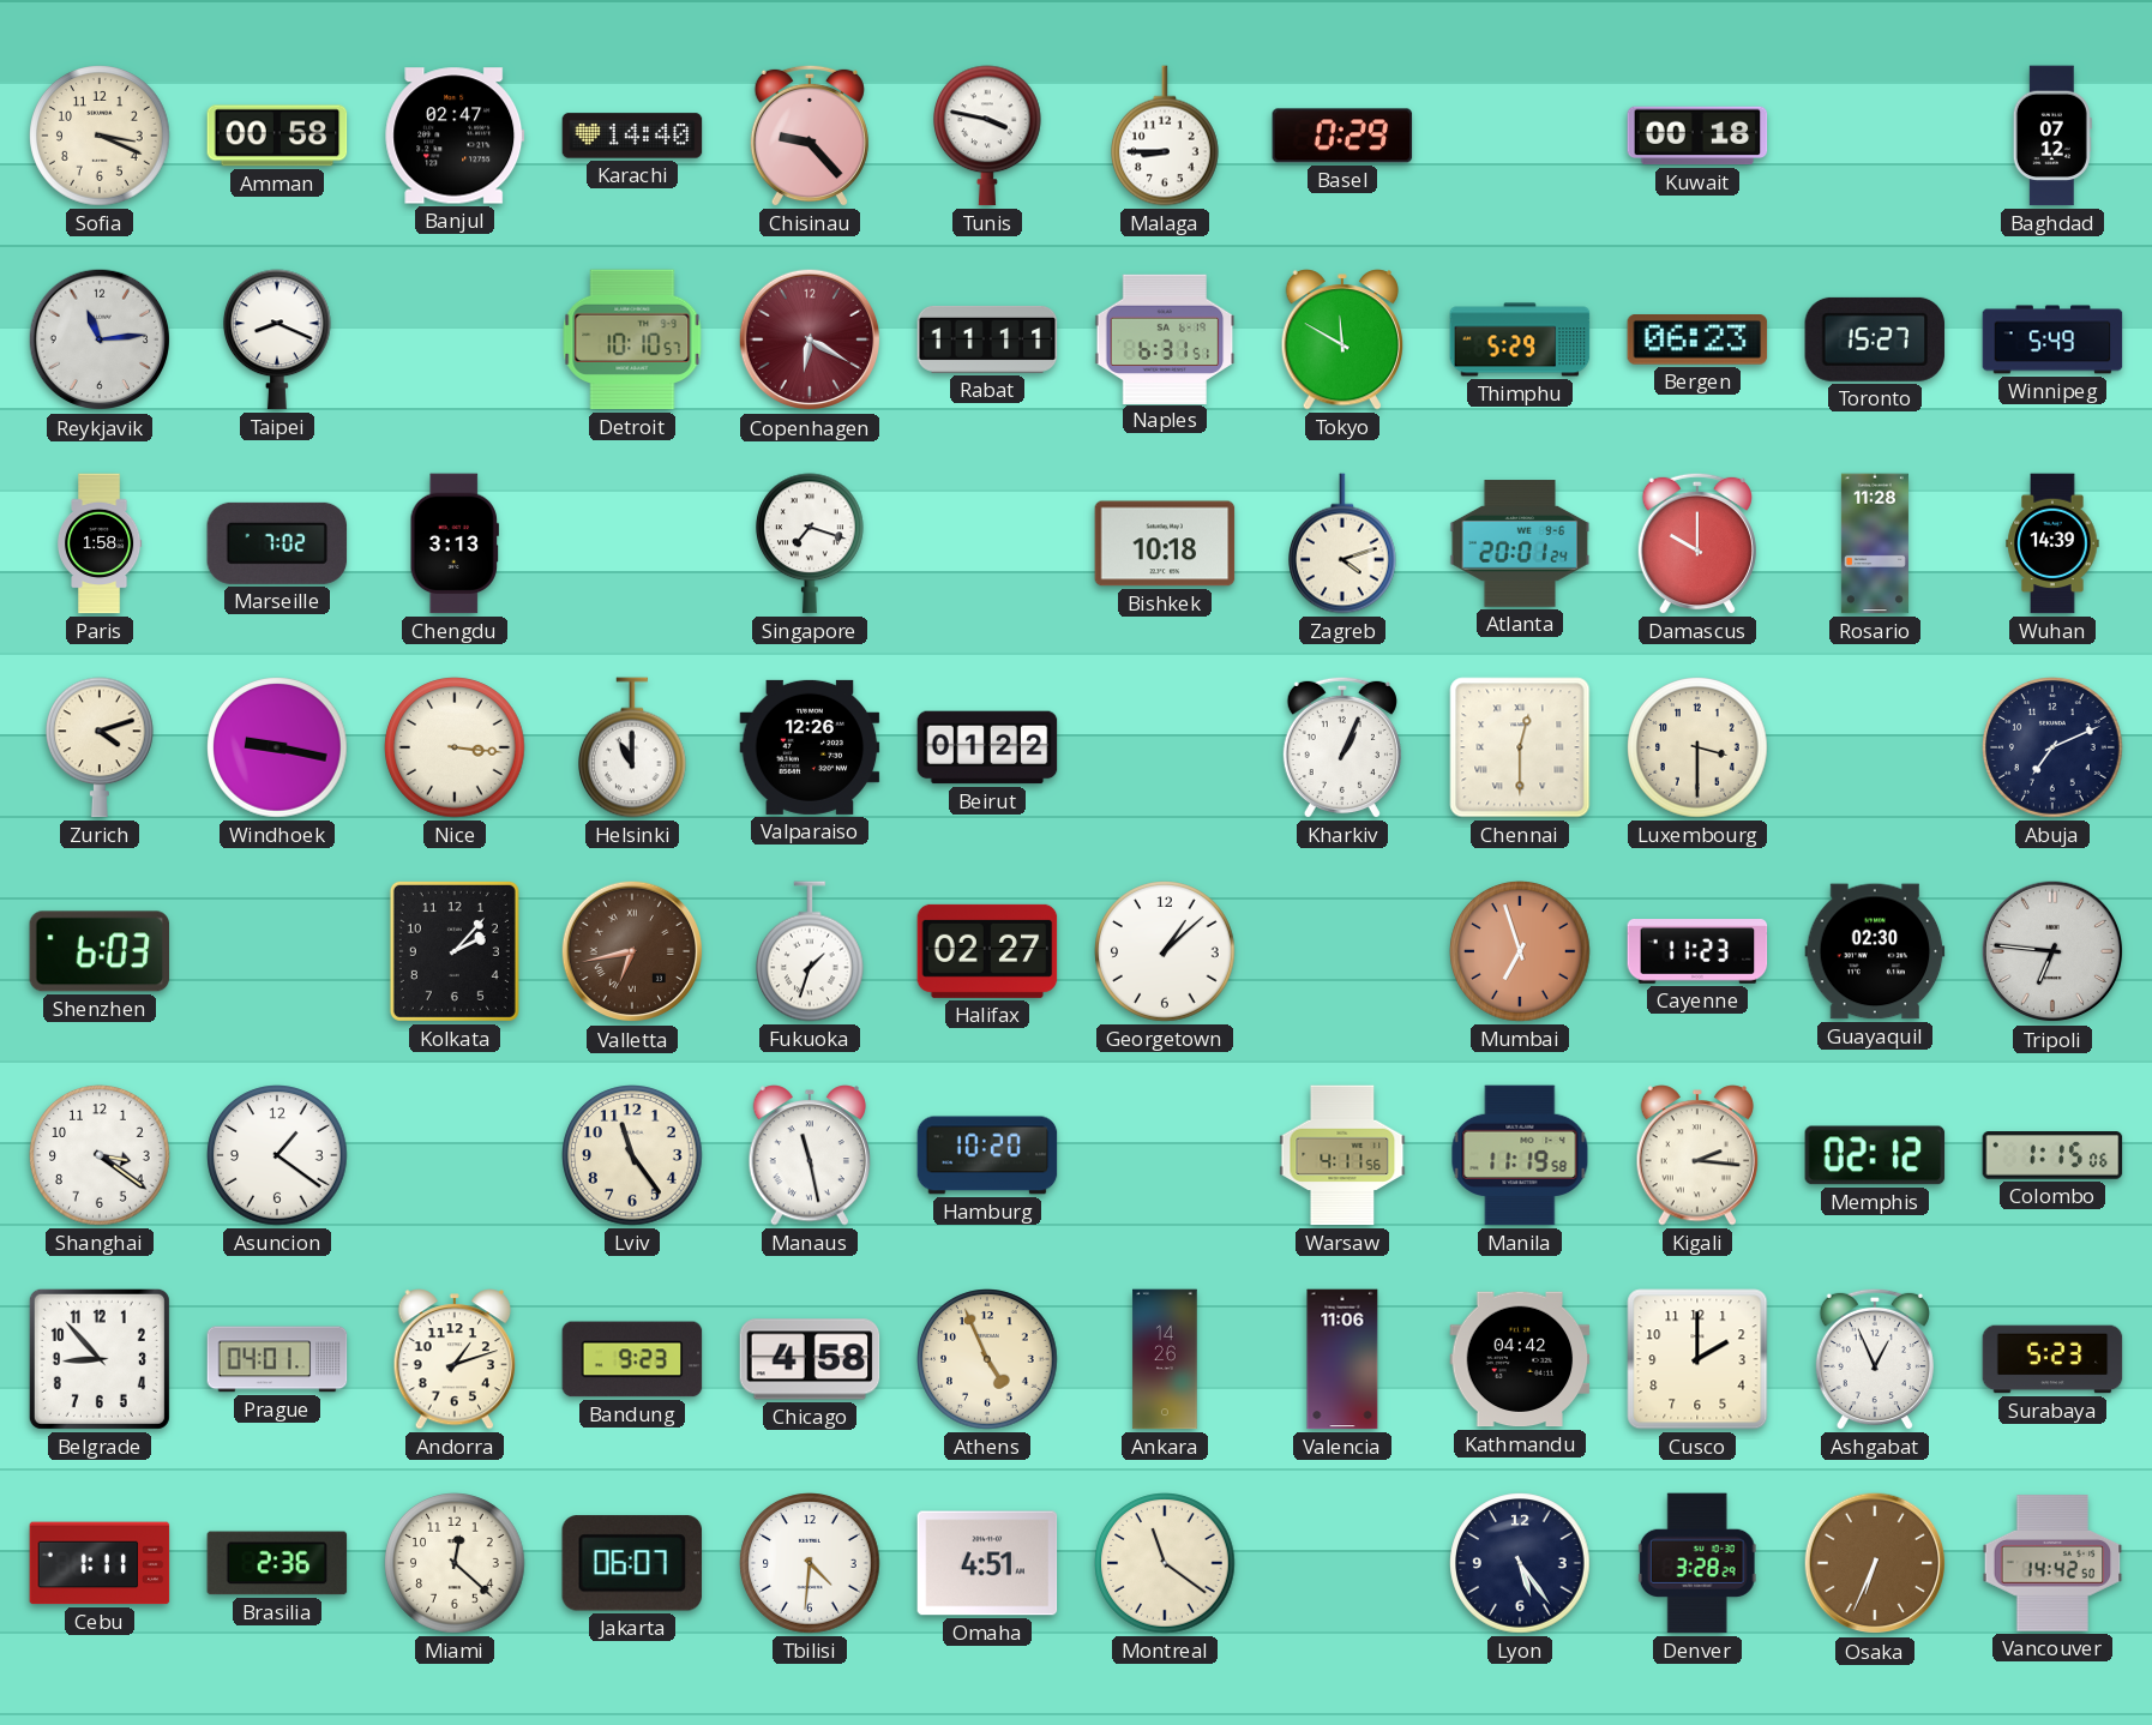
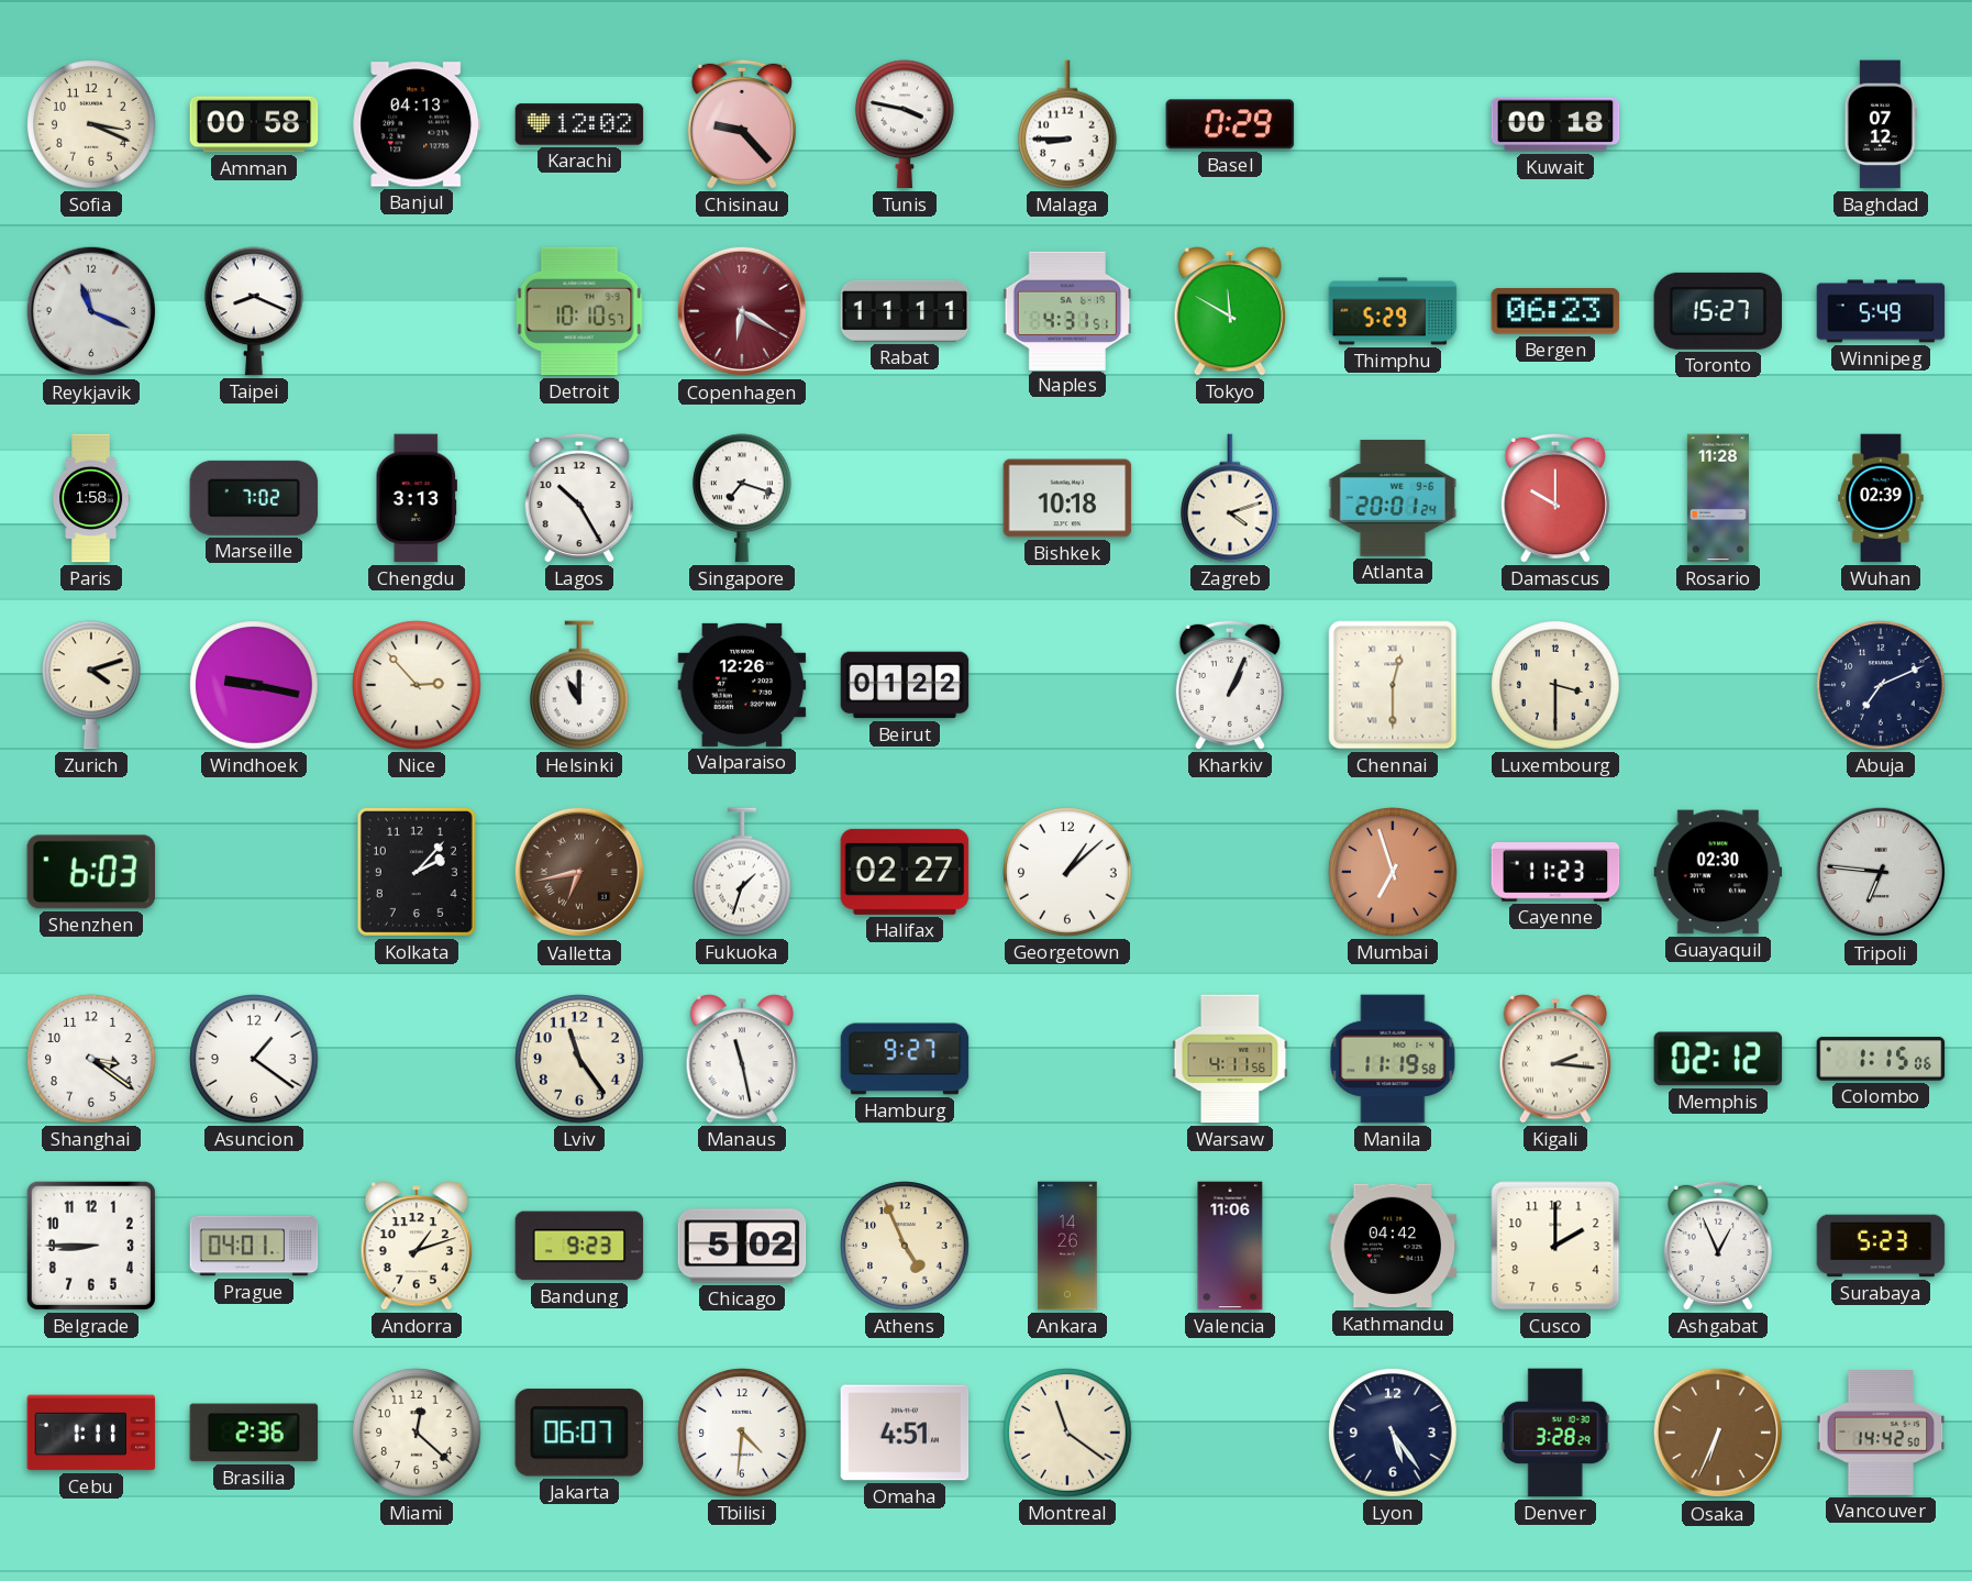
Banjul: 02:47 -> 04:13 (417, 124)
Karachi: 14:40 -> 12:02 (579, 124)
Reykjavik: 11:14 -> 11:19 (91, 311)
Naples: 6:31 -> 4:31 (1067, 310)
Lagos: none -> 10:25 (579, 498)
Wuhan: 14:39 -> 02:39 (1881, 498)
Nice: 3:16 -> 2:53 (417, 685)
Hamburg: 10:20 -> 9:27 (905, 1059)
Belgrade: 8:53 -> 8:45 (91, 1246)
Chicago: 4:58 -> 5:02 (742, 1246)
